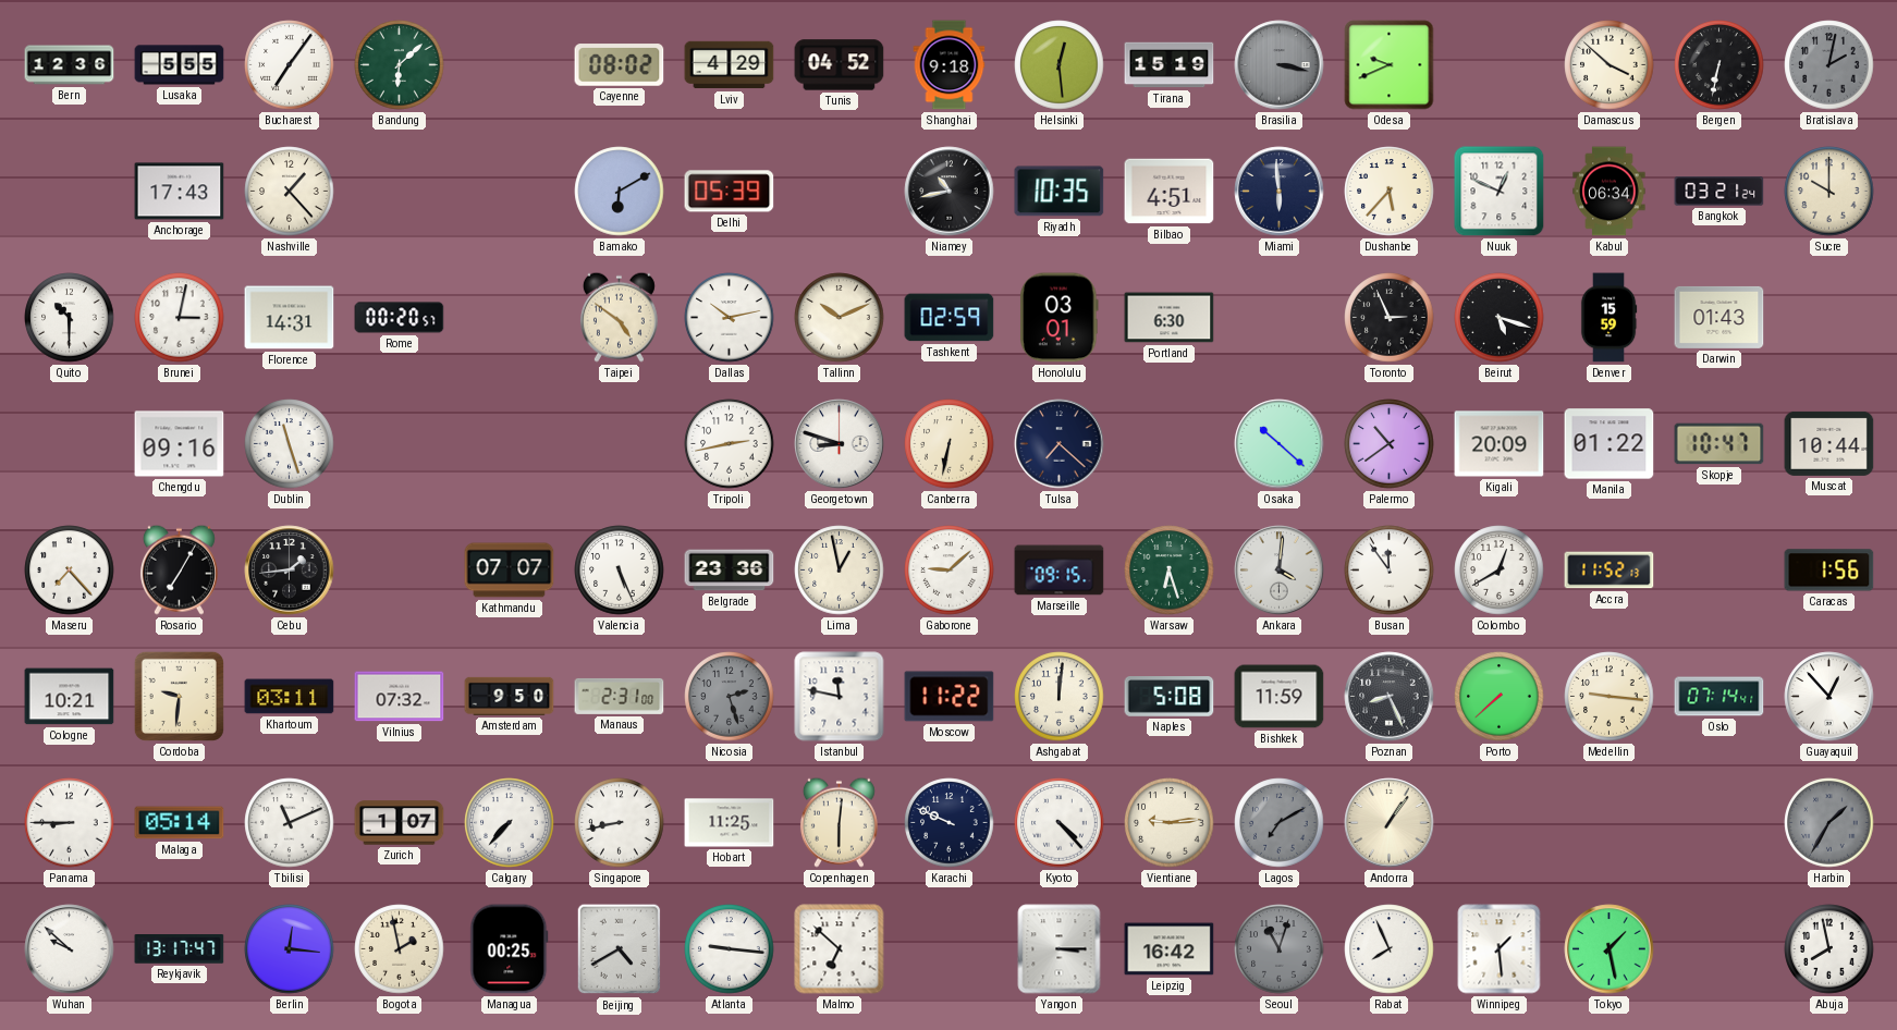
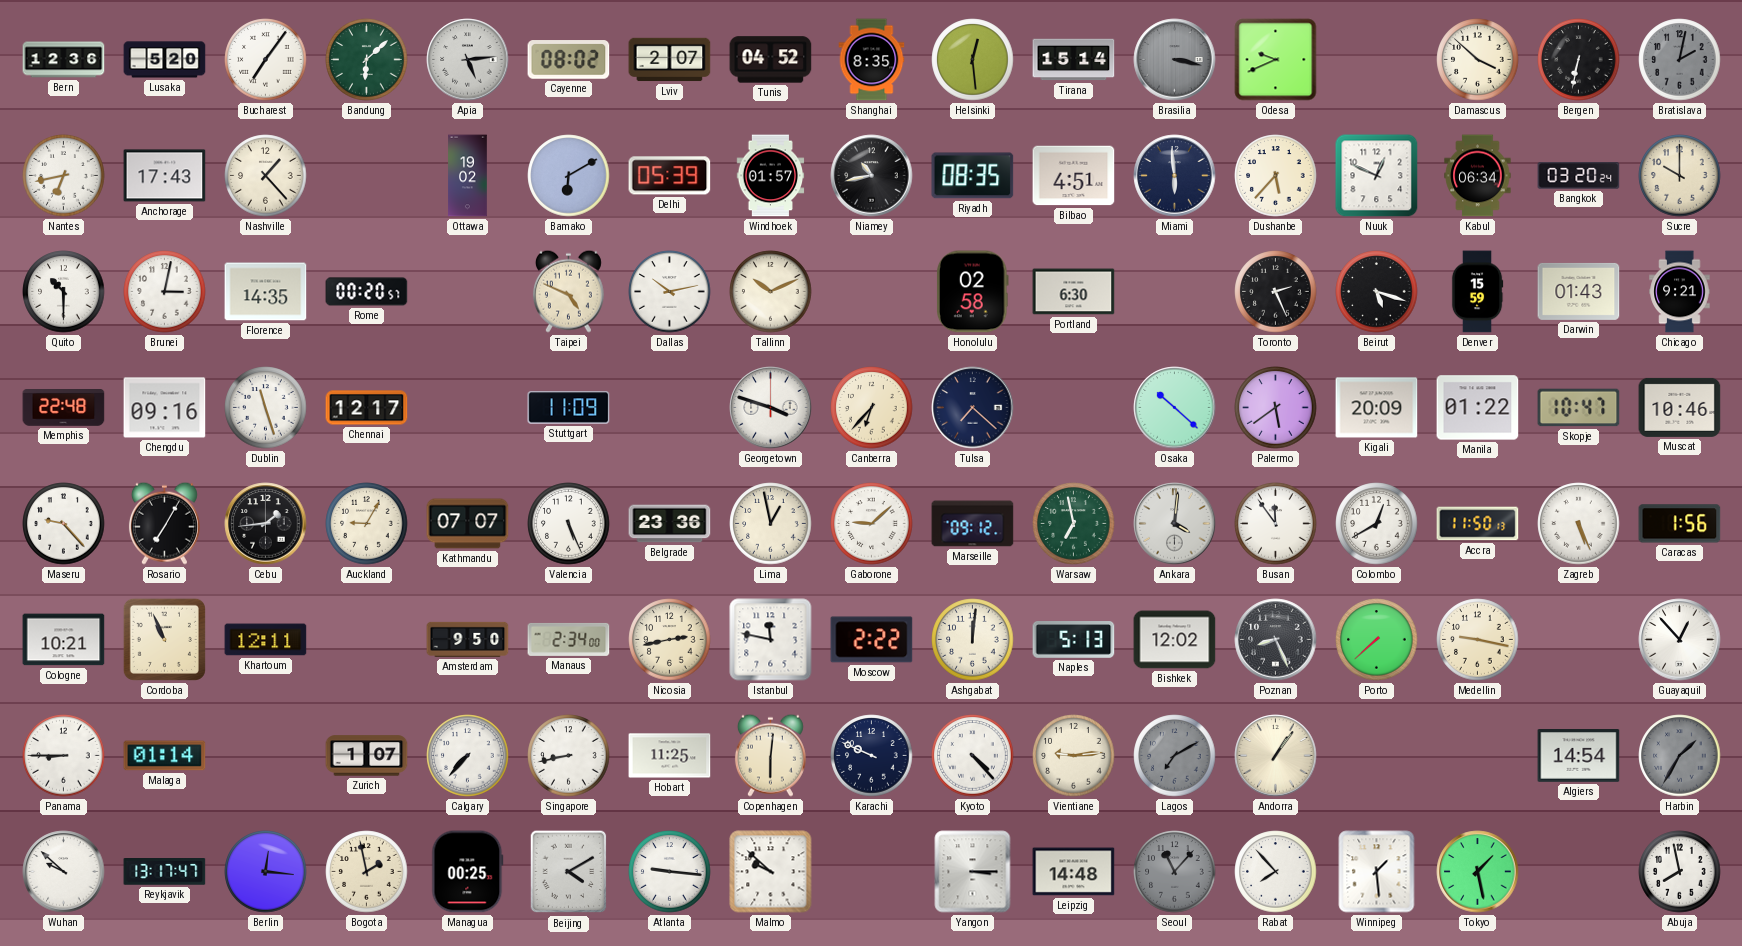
Lusaka: 5:55 -> 5:20 (165, 60)
Apia: none -> 5:14 (468, 60)
Lviv: 4:29 -> 2:07 (670, 60)
Shanghai: 9:18 -> 8:35 (872, 60)
Tirana: 15:19 -> 15:14 (1074, 60)
Nantes: none -> 6:43 (64, 176)
Ottawa: none -> 19:02 (468, 176)
Windhoek: none -> 01:57 (771, 176)
Riyadh: 10:35 -> 08:35 (973, 176)
Bangkok: 03:21 -> 03:20 (1579, 176)
Florence: 14:31 -> 14:35 (266, 292)
Taipei: 4:51 -> 4:49 (568, 291)
Tashkent: 02:59 -> none (950, 318)
Honolulu: 03:01 -> 02:58 (973, 292)
Toronto: 2:56 -> 2:26 (1276, 292)
Chicago: none -> 9:21 (1680, 292)
Memphis: none -> 22:48 (64, 408)
Chennai: none -> 12:17 (367, 408)
Stuttgart: none -> 11:09 (569, 408)
Tripoli: 2:43 -> none (730, 444)
Georgetown: 8:48 -> 3:48 (771, 408)
Canberra: 6:32 -> 6:37 (872, 408)
Palermo: 10:39 -> 5:39 (1276, 408)
Muscat: 10:44 -> 10:46 (1680, 407)
Maseru: 7:23 -> 9:23 (64, 524)
Auckland: none -> 9:05 (367, 524)
Marseille: 09:15 -> 09:12 (973, 524)
Warsaw: 6:27 -> 6:58 (1074, 524)
Accra: 11:52 -> 11:50 (1478, 524)
Zagreb: none -> 5:26 (1579, 524)
Cordoba: 9:31 -> 10:56 (164, 639)
Khartoum: 03:11 -> 12:11 (266, 640)
Vilnius: 07:32 -> none (400, 697)
Manaus: 2:31 -> 2:34 (569, 639)
Nicosia: 2:27 -> 2:43 (670, 640)
Nicosia dial: grey -> cream (670, 640)
Moscow: 11:22 -> 2:22 (872, 640)
Naples: 5:08 -> 5:13 (1074, 640)
Bishkek: 11:59 -> 12:02 (1175, 640)
Medellin: 9:16 -> 9:17 (1478, 640)
Oslo: 07:14 -> none (1719, 697)
Malaga: 05:14 -> 01:14 (165, 756)
Tbilisi: 11:11 -> none (290, 823)
Algiers: none -> 14:54 (1579, 756)
Beijing: 4:40 -> 4:10 (569, 872)
Malmo: 6:52 -> 9:52 (771, 872)
Leipzig: 16:42 -> 14:48 (1074, 872)
Seoul: 11:03 -> 11:07 (1175, 872)
Rabat: 7:56 -> 7:53 (1276, 872)
